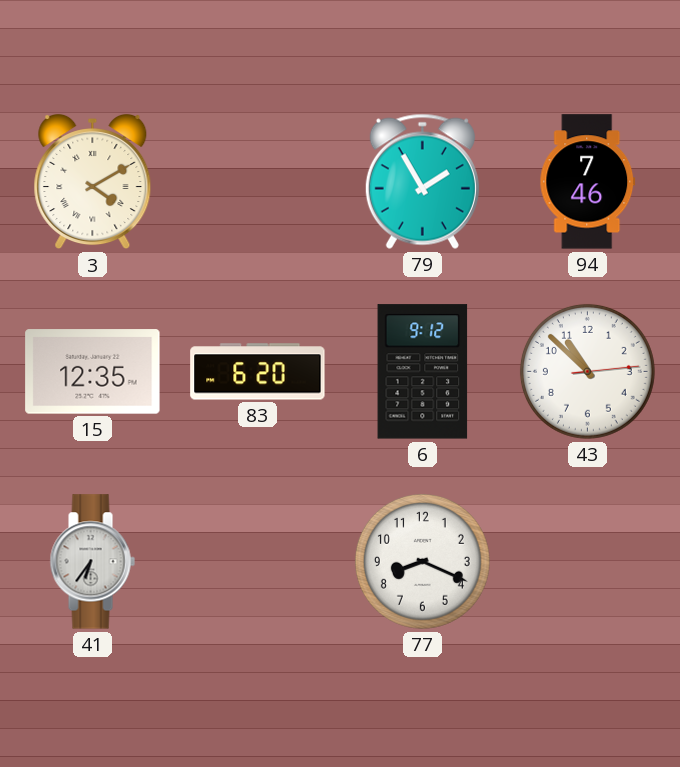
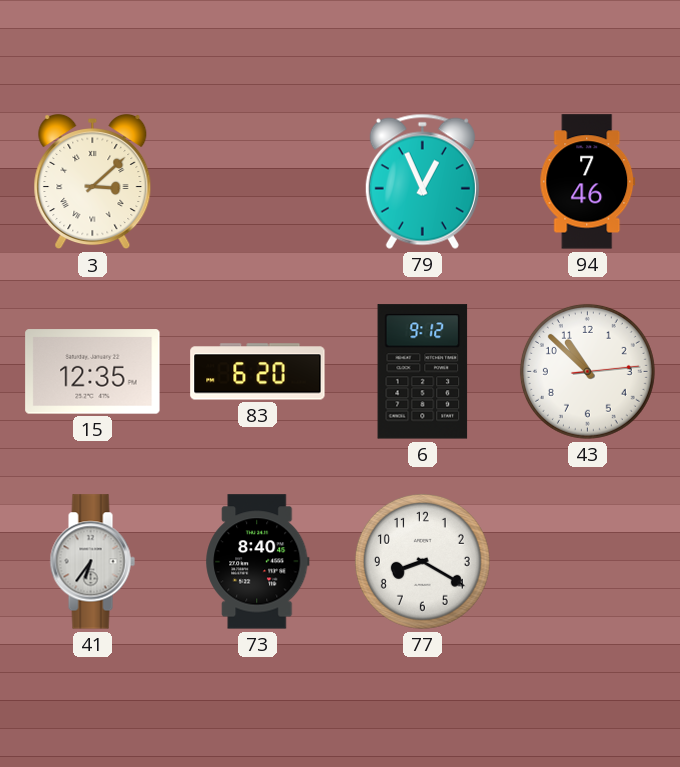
3: 4:10 -> 3:08 (93, 182)
79: 1:55 -> 12:56 (422, 181)
73: none -> 8:40 (258, 562)
77: 8:19 -> 8:20 (422, 561)
